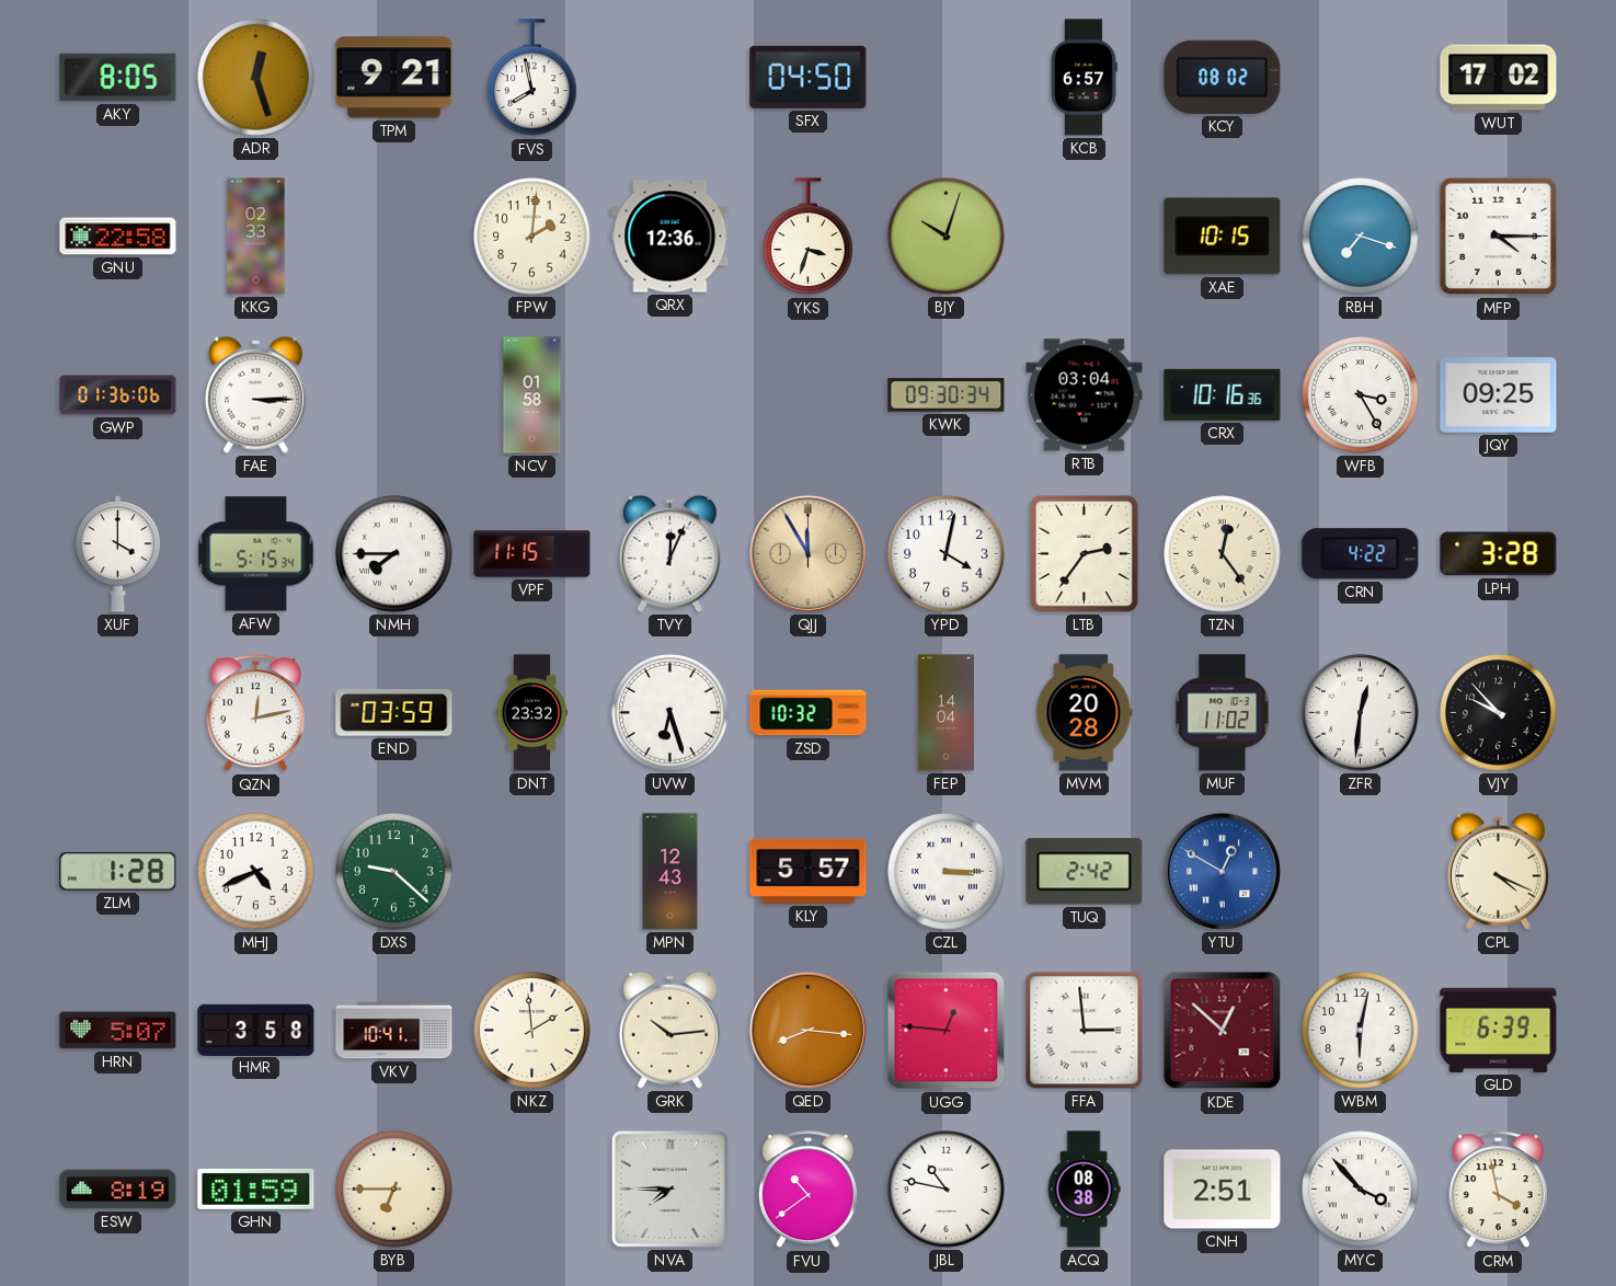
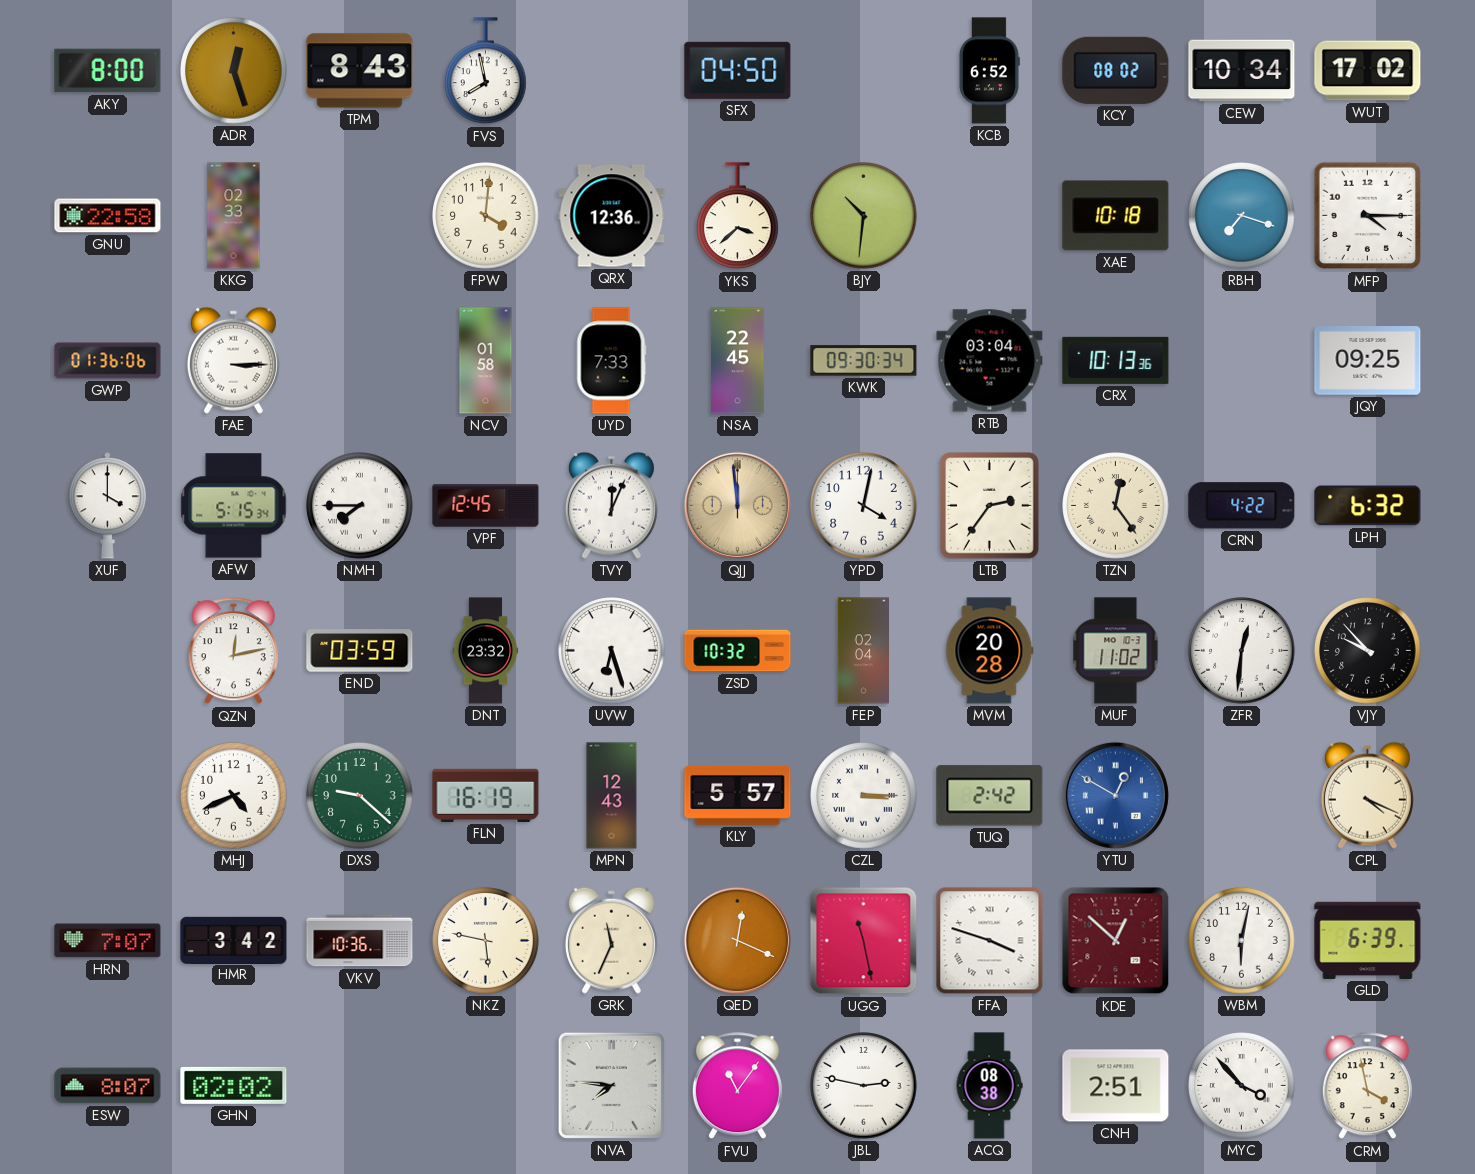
AKY: 8:05 -> 8:00 (108, 71)
TPM: 9:21 -> 8:43 (360, 71)
KCB: 6:57 -> 6:52 (989, 71)
CEW: none -> 10:34 (1242, 71)
FPW: 2:01 -> 4:01 (486, 216)
YKS: 3:33 -> 3:38 (738, 216)
BJY: 10:03 -> 10:31 (864, 216)
XAE: 10:15 -> 10:18 (1116, 216)
UYD: none -> 7:33 (612, 361)
NSA: none -> 22:45 (738, 361)
CRX: 10:16 -> 10:13 (1116, 360)
WFB: 3:25 -> none (1361, 395)
VPF: 11:15 -> 12:45 (486, 506)
QJJ: 11:55 -> 11:59 (737, 505)
LPH: 3:28 -> 6:32 (1368, 506)
FEP: 14:04 -> 02:04 (863, 651)
ZLM: 1:28 -> none (118, 872)
FLN: none -> 16:19 (486, 795)
HRN: 5:07 -> 7:07 (108, 941)
HMR: 3:58 -> 3:42 (234, 940)
VKV: 10:41 -> 10:36 (360, 941)
NKZ: 1:59 -> 5:47 (486, 941)
GRK: 10:14 -> 11:34 (611, 940)
QED: 8:16 -> 12:19 (737, 940)
UGG: 12:46 -> 11:28 (864, 941)
FFA: 2:59 -> 3:48 (990, 941)
ESW: 8:19 -> 8:07 (108, 1086)
GHN: 01:59 -> 02:02 (234, 1085)
BYB: 6:45 -> none (394, 1190)
NVA: 7:45 -> 7:46 (611, 1085)
FVU: 10:39 -> 11:06 (737, 1086)
JBL: 10:47 -> 2:47 (864, 1086)
